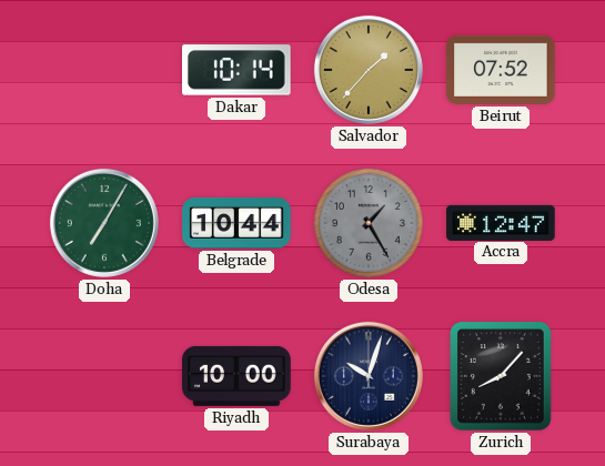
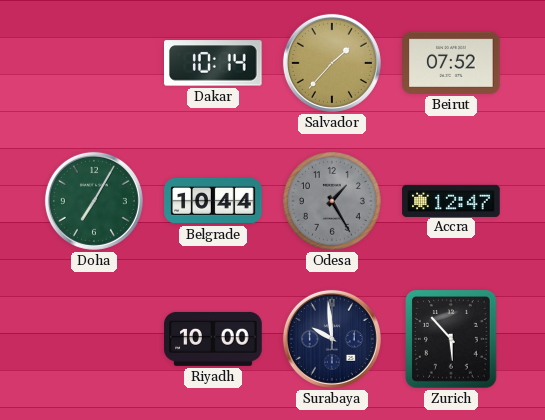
Surabaya: 10:03 -> 9:59 (332, 339)
Zurich: 8:07 -> 5:53 (452, 339)
